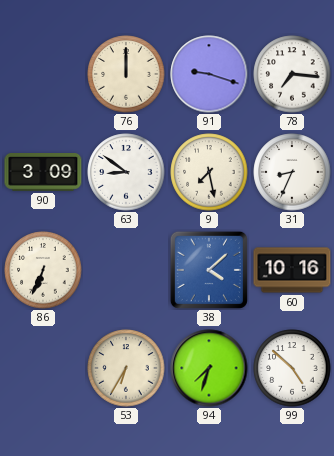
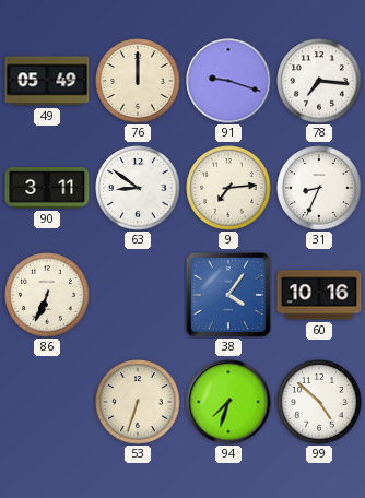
49: none -> 05:49 (47, 81)
90: 3:09 -> 3:11 (47, 189)
9: 7:28 -> 7:14 (228, 188)
38: 4:08 -> 4:06 (228, 295)
53: 6:35 -> 6:33 (138, 402)
